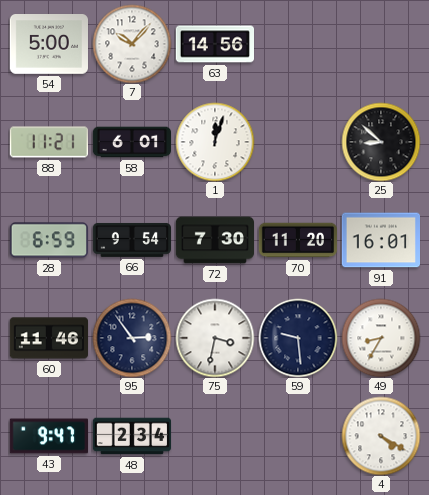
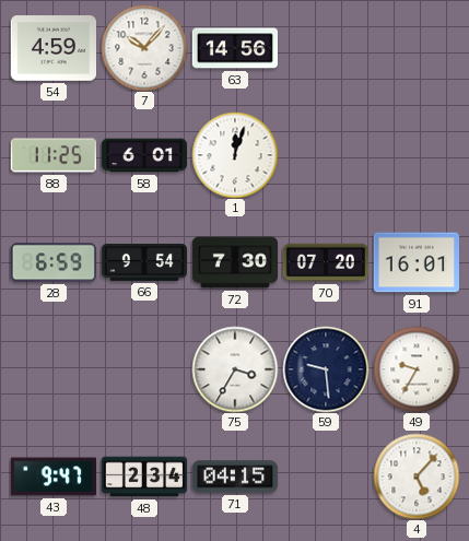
54: 5:00 -> 4:59 (52, 49)
88: 11:21 -> 11:25 (52, 155)
25: 8:52 -> none (381, 142)
70: 11:20 -> 07:20 (325, 262)
60: 11:46 -> none (48, 338)
95: 2:54 -> none (132, 338)
75: 3:32 -> 3:35 (235, 369)
49: 8:35 -> 9:35 (417, 369)
71: none -> 04:15 (234, 477)
4: 4:20 -> 5:07 (417, 477)
